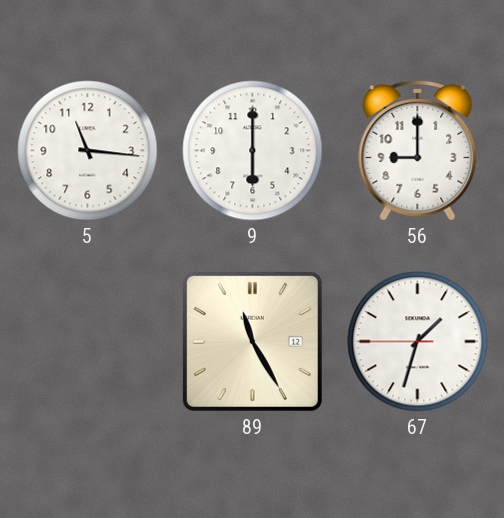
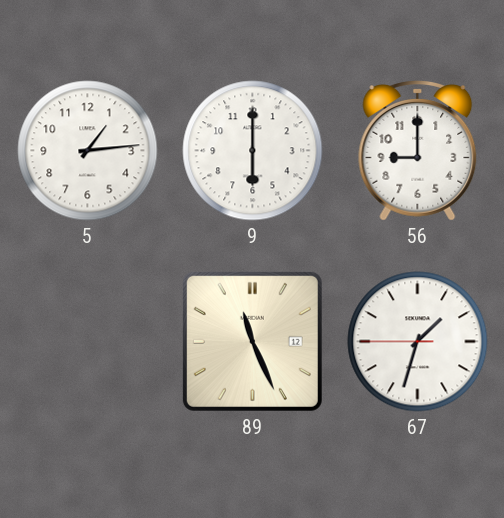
5: 11:16 -> 1:14 (88, 151)
89: 11:25 -> 11:26 (252, 341)
